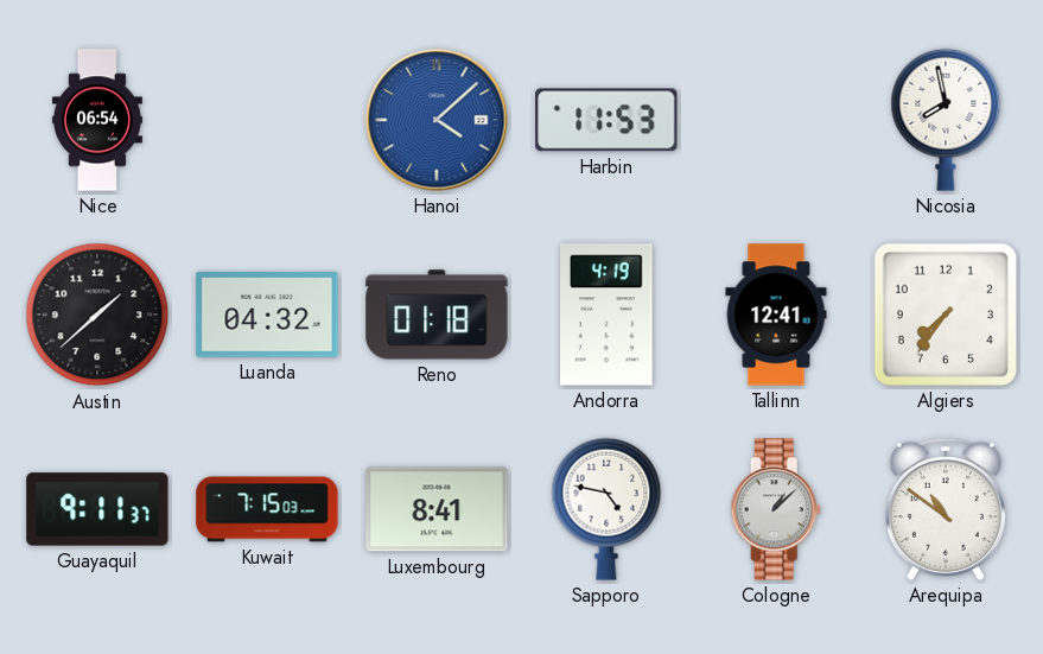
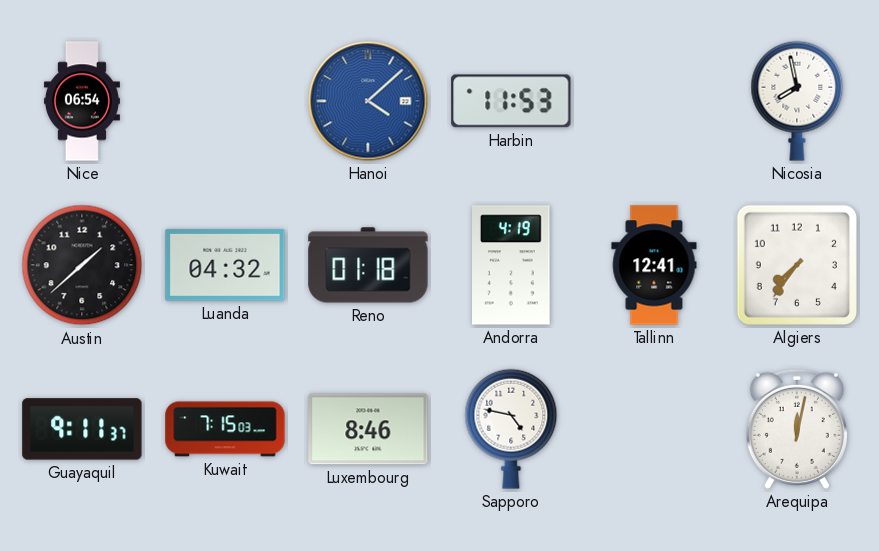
Luxembourg: 8:41 -> 8:46 (368, 429)
Cologne: 1:08 -> none (776, 509)
Arequipa: 10:51 -> 12:02 (797, 429)
